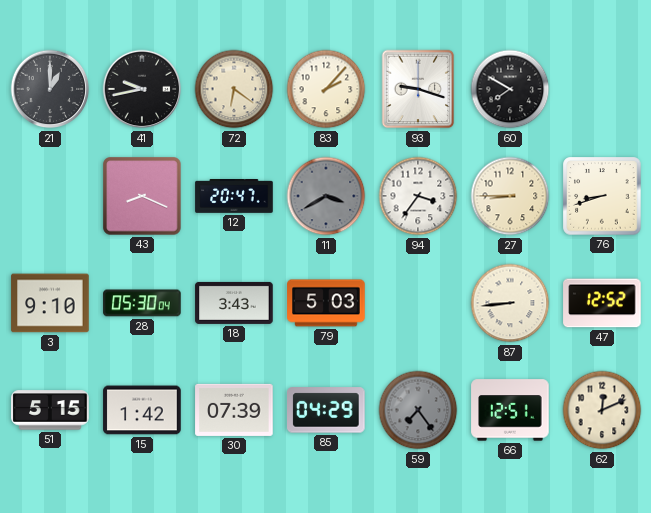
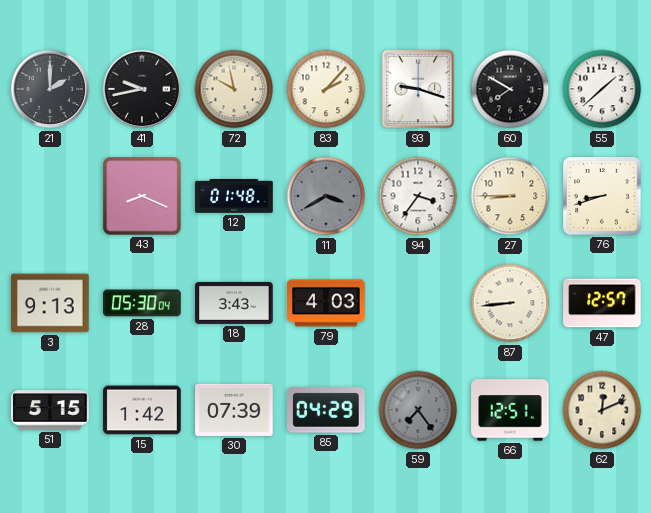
21: 1:00 -> 2:00 (50, 89)
72: 6:21 -> 9:58 (234, 89)
55: none -> 1:38 (602, 89)
12: 20:47 -> 01:48 (234, 196)
3: 9:10 -> 9:13 (50, 303)
79: 5:03 -> 4:03 (326, 303)
47: 12:52 -> 12:57 (602, 303)
